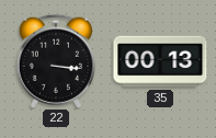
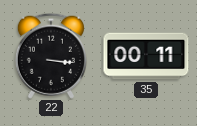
35: 00:13 -> 00:11 (146, 56)
